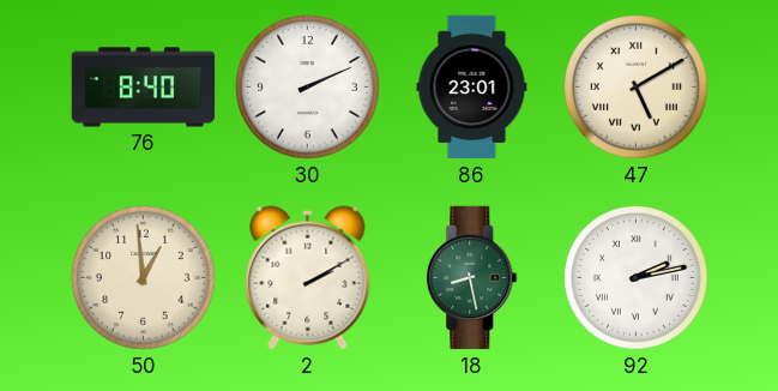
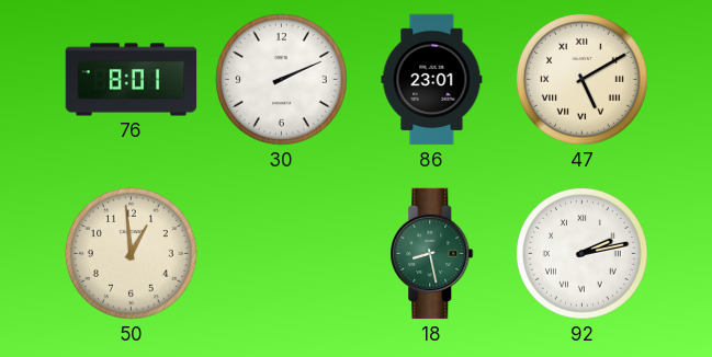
76: 8:40 -> 8:01 (132, 80)
2: 2:10 -> none (308, 278)
